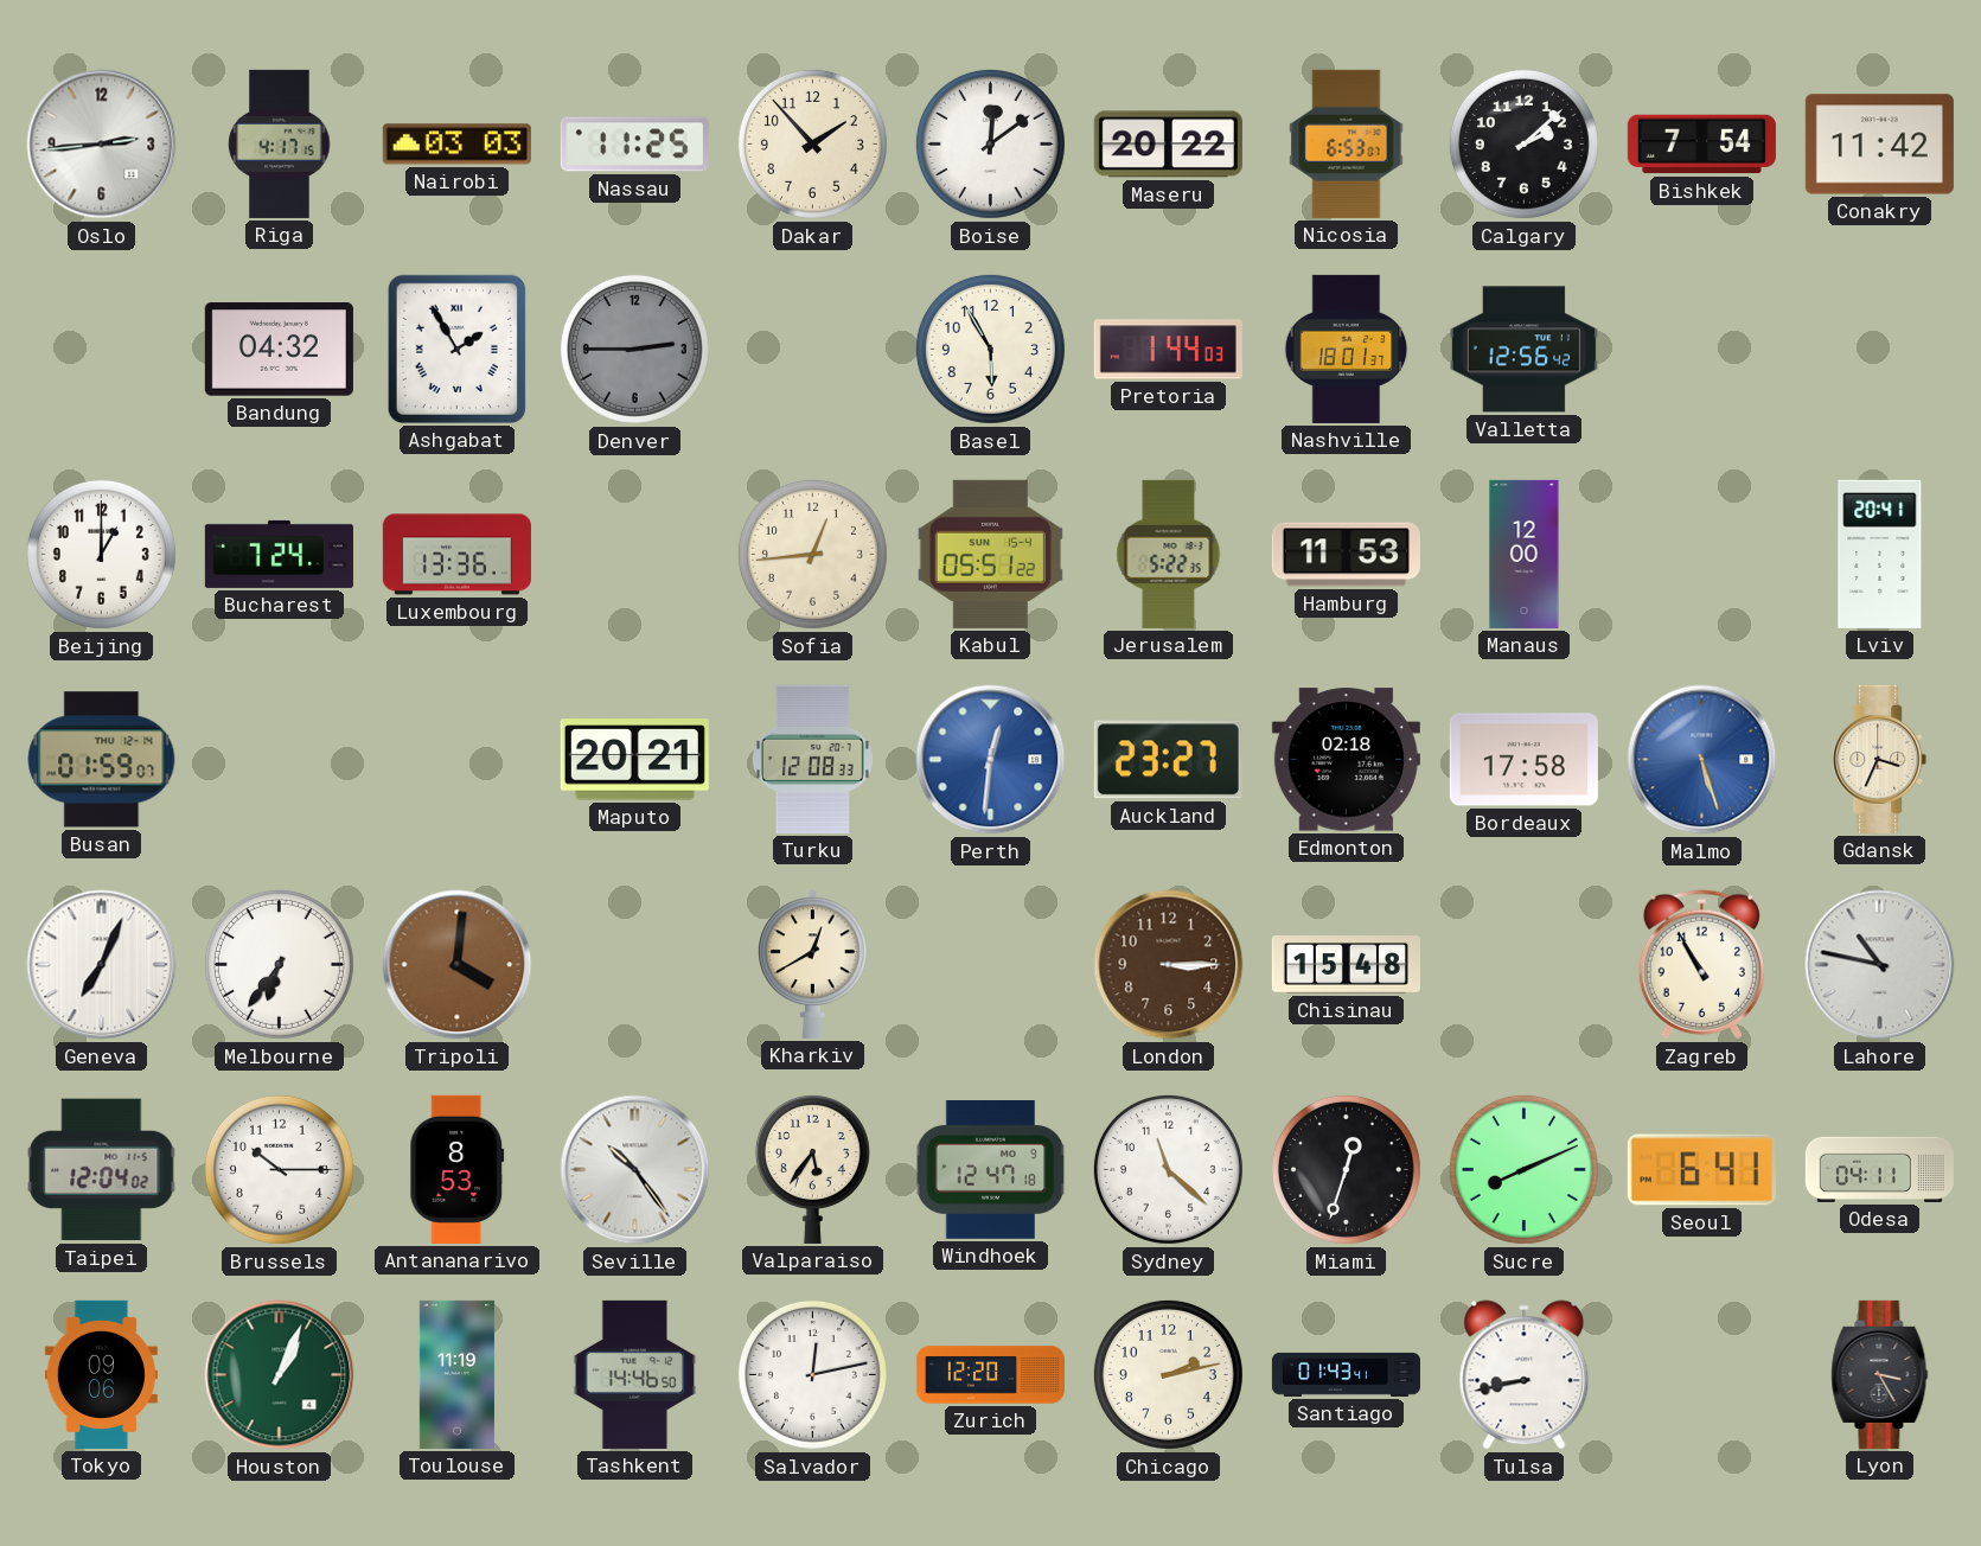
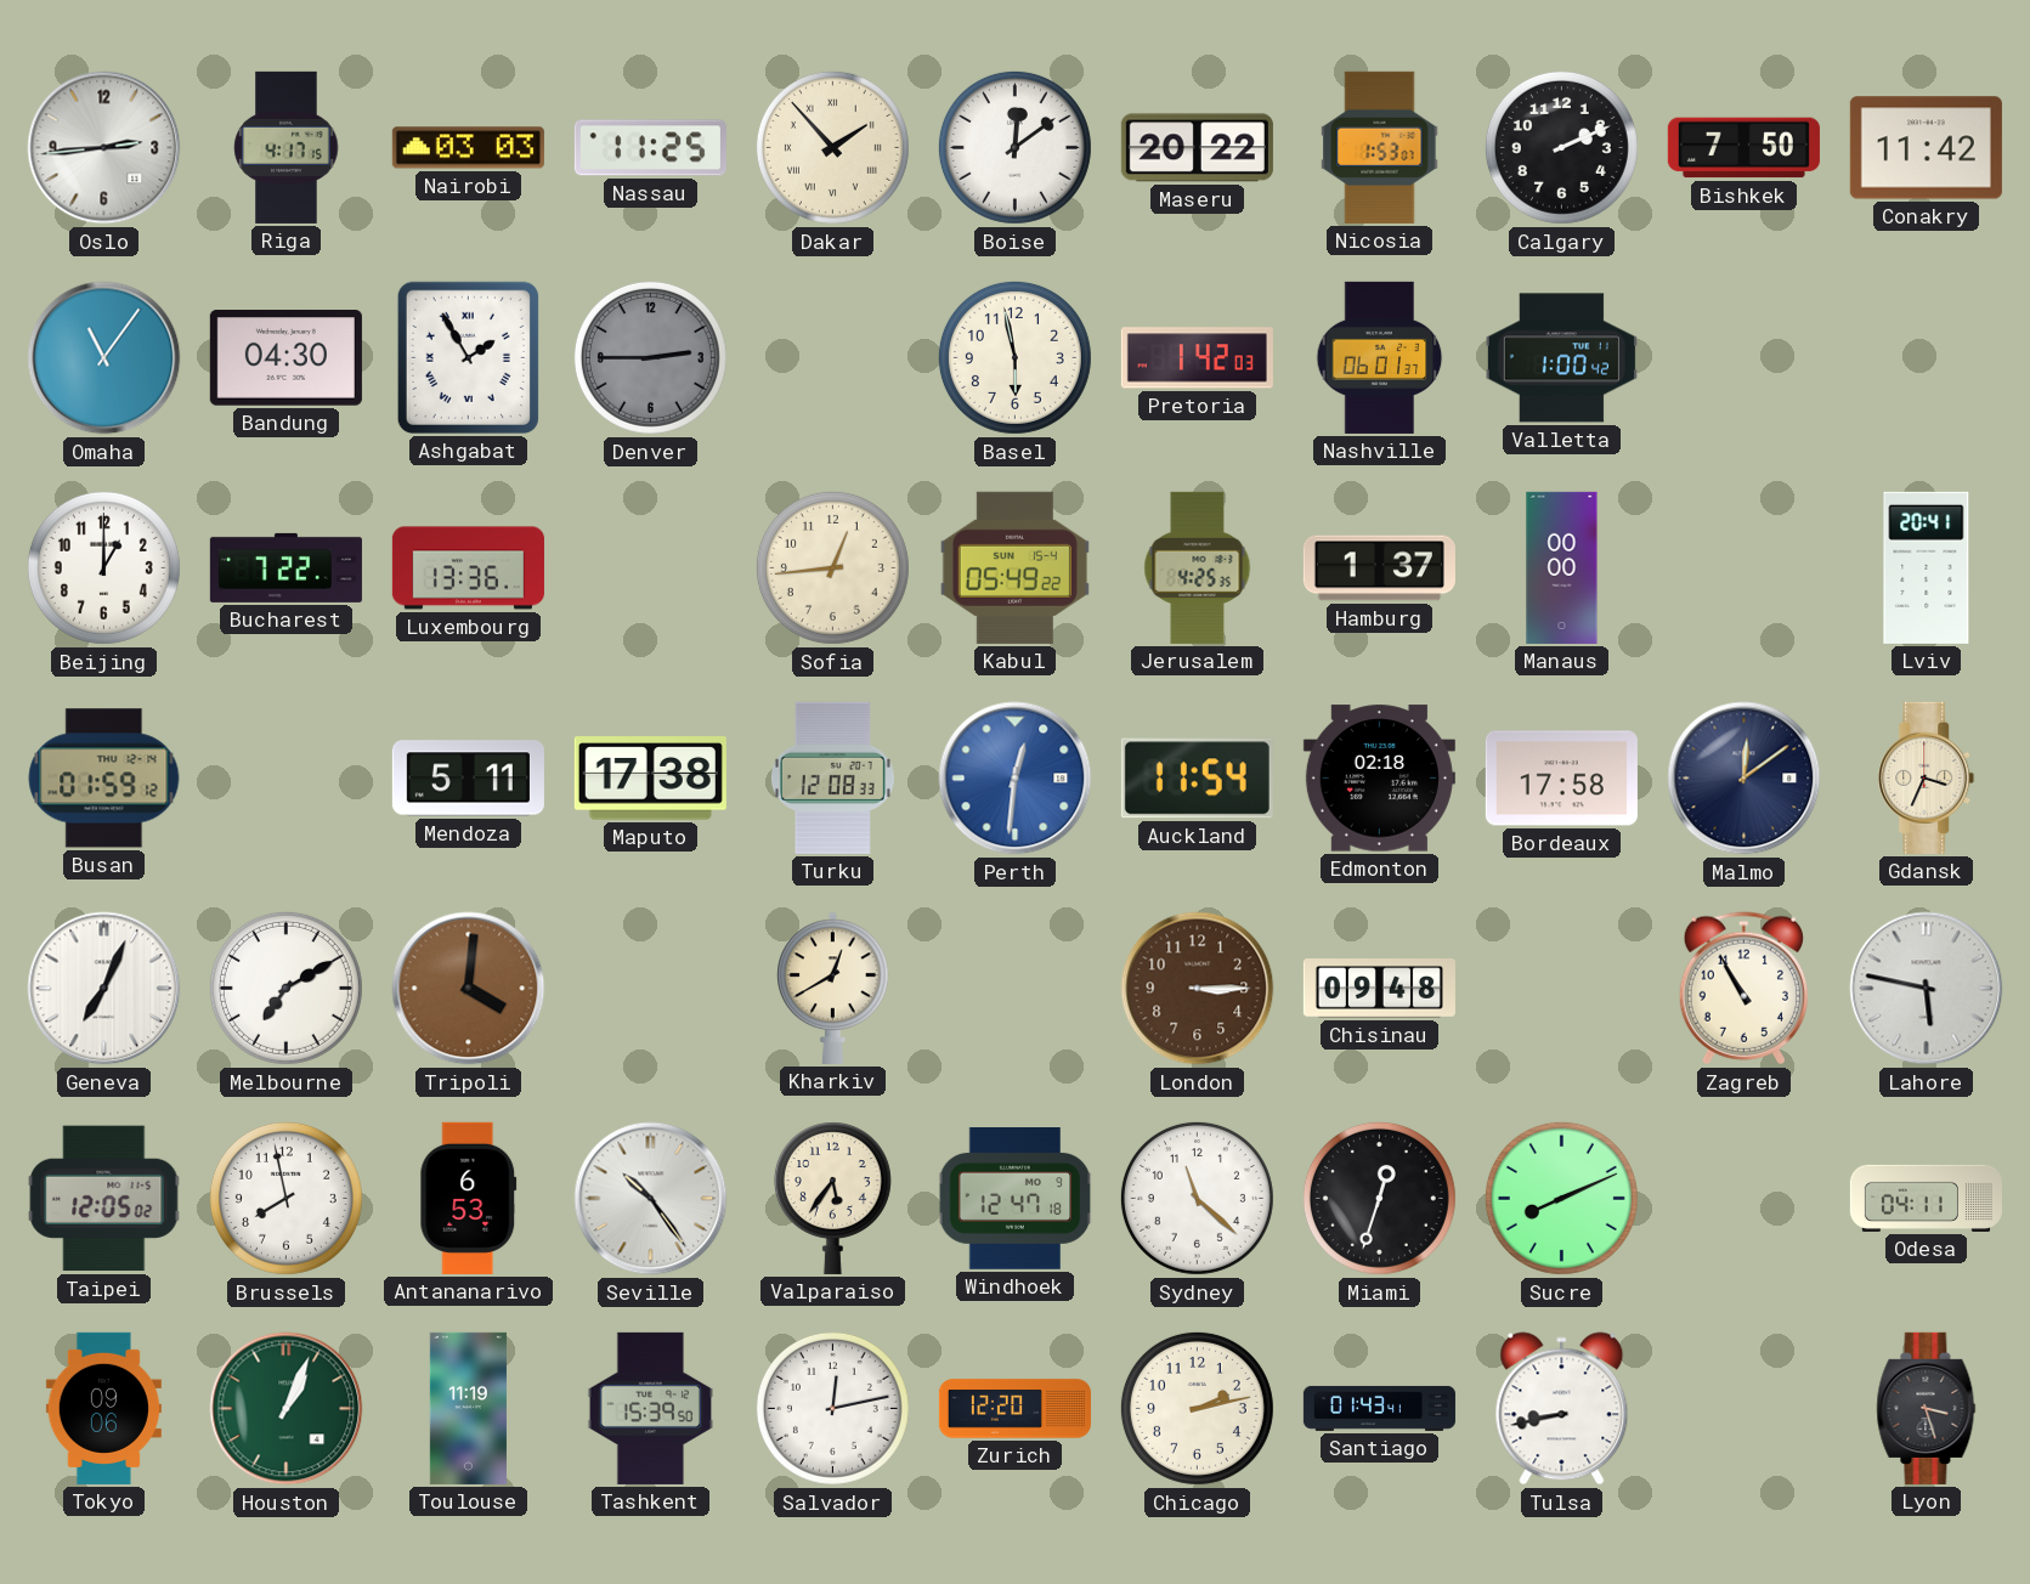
Dakar numerals: Arabic -> Roman (832, 147)
Nicosia: 6:53 -> 1:53 (1380, 147)
Calgary: 2:08 -> 2:11 (1561, 147)
Bishkek: 7:54 -> 7:50 (1743, 148)
Omaha: none -> 11:06 (104, 358)
Bandung: 04:32 -> 04:30 (285, 358)
Basel: 5:55 -> 5:58 (1014, 357)
Pretoria: 1:44 -> 1:42 (1197, 358)
Nashville: 18:01 -> 06:01 (1380, 357)
Valletta: 12:56 -> 1:00 (1561, 358)
Bucharest: 7:24 -> 7:22 (285, 567)
Kabul: 05:51 -> 05:49 (1014, 567)
Jerusalem: 5:22 -> 4:25 (1198, 567)
Hamburg: 11:53 -> 1:37 (1379, 568)
Manaus: 12:00 -> 00:00 (1562, 567)
Busan: 01:59:07 -> 01:59:12 (104, 779)
Mendoza: none -> 5:11 (468, 779)
Maputo: 20:21 -> 17:38 (650, 779)
Auckland: 23:27 -> 11:54 (1197, 779)
Malmo: 5:27 -> 12:09 (1745, 779)
Malmo dial: blue -> navy (1745, 779)
Melbourne: 6:36 -> 7:10 (285, 988)
Chisinau: 15:48 -> 09:48 (1379, 989)
Lahore: 10:47 -> 5:47 (1927, 989)
Taipei: 12:04 -> 12:05 (104, 1199)
Brussels: 10:15 -> 7:58 (285, 1198)
Antananarivo: 8:53 -> 6:53 (469, 1198)
Seoul: 6:41 -> none (1701, 1170)
Tashkent: 14:46 -> 15:39 (650, 1408)
Lyon: 3:25 -> 3:27 (1927, 1408)
